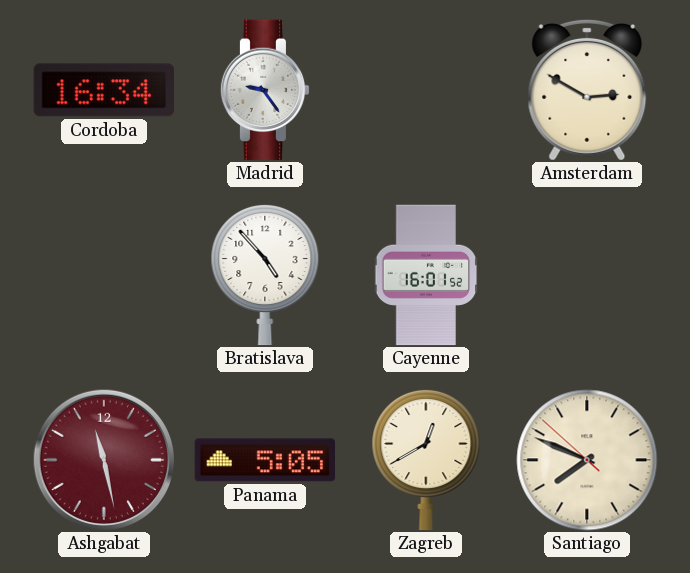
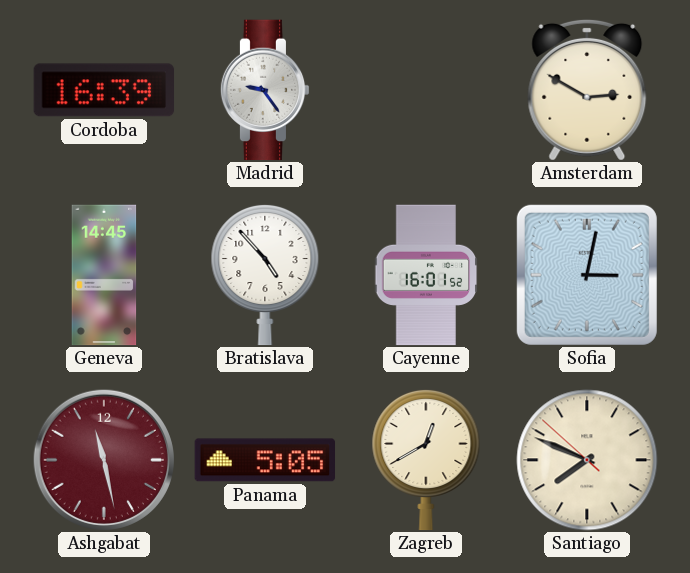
Cordoba: 16:34 -> 16:39 (104, 90)
Geneva: none -> 14:45 (104, 275)
Sofia: none -> 3:02 (587, 275)
